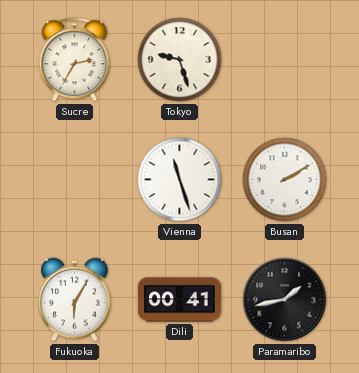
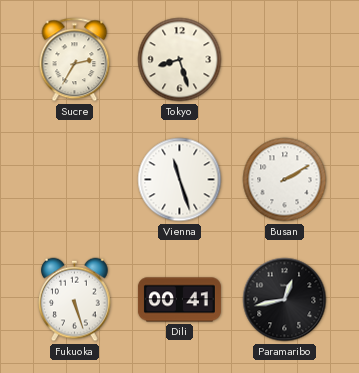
Tokyo: 9:27 -> 8:27 (180, 60)
Fukuoka: 6:05 -> 5:27 (75, 300)
Paramaribo: 1:43 -> 12:43 (285, 300)
